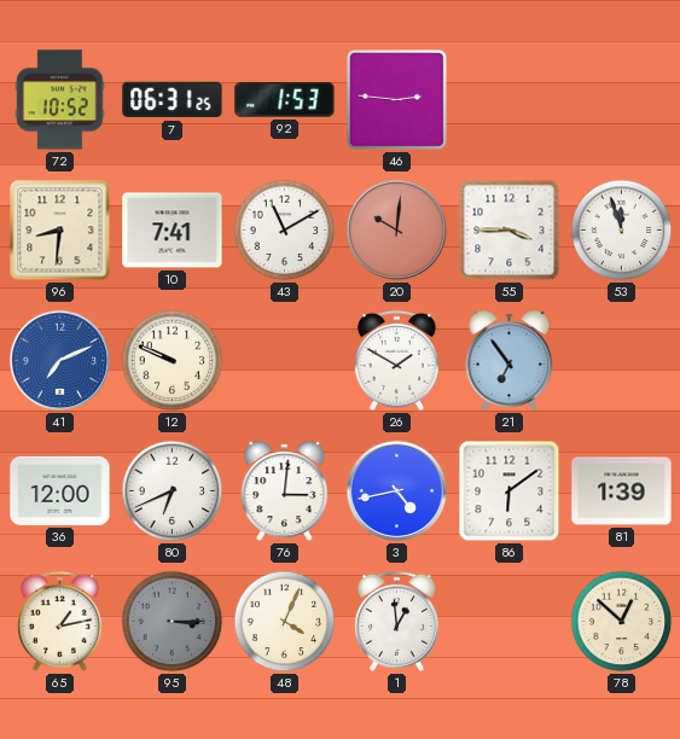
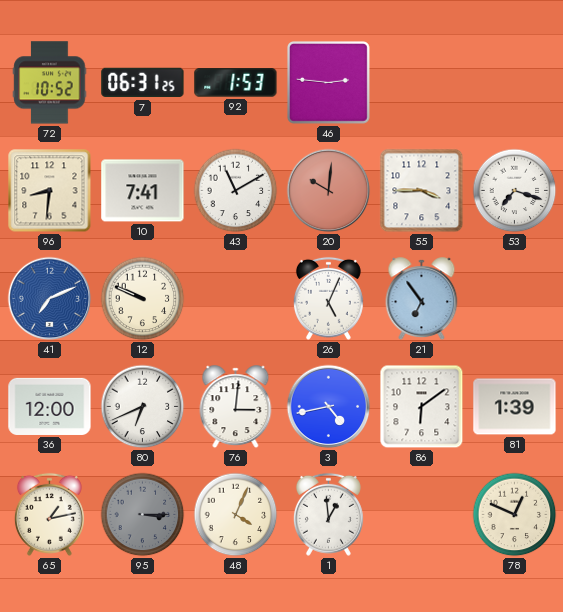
53: 11:57 -> 7:18 (515, 191)
26: 1:50 -> 5:04 (328, 298)
78: 12:52 -> 12:49 (515, 515)
